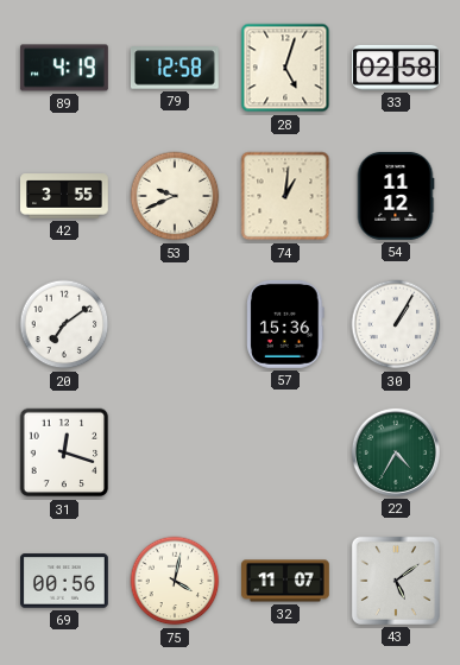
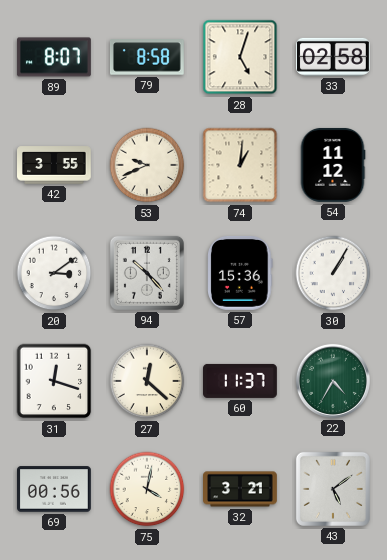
89: 4:19 -> 8:07 (54, 57)
79: 12:58 -> 8:58 (147, 57)
20: 7:09 -> 3:09 (54, 273)
94: none -> 10:23 (147, 273)
27: none -> 12:22 (147, 381)
60: none -> 11:37 (241, 381)
32: 11:07 -> 3:21 (241, 489)
